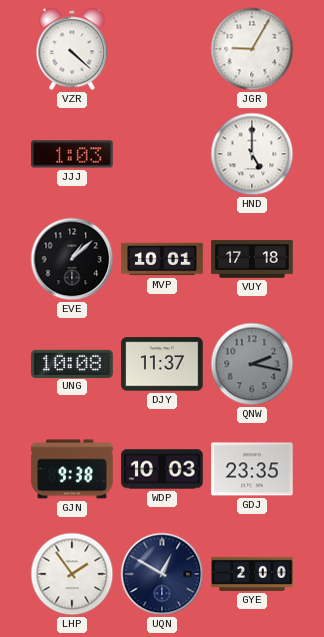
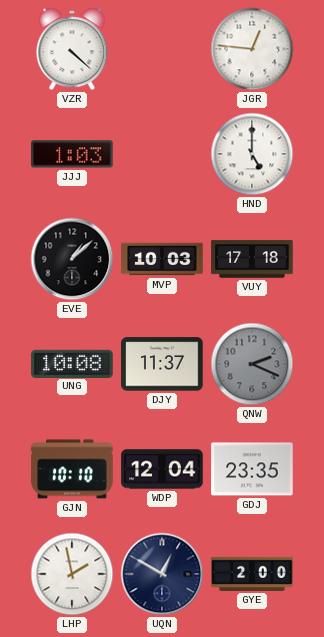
JGR: 9:05 -> 12:46 (252, 49)
MVP: 10:01 -> 10:03 (162, 259)
QNW: 2:17 -> 2:19 (252, 364)
GJN: 9:38 -> 10:10 (72, 469)
WDP: 10:03 -> 12:04 (162, 469)
LHP: 1:54 -> 1:58 (72, 574)
